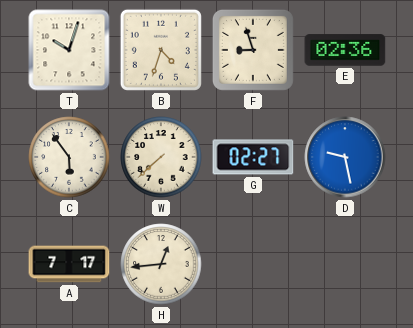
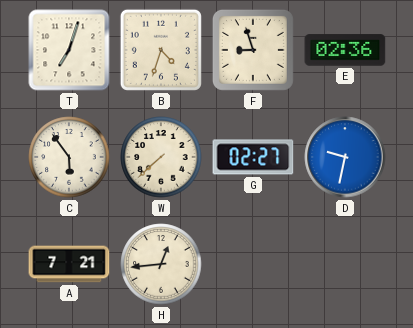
T: 10:03 -> 7:03 (69, 50)
D: 9:28 -> 9:32 (345, 157)
A: 7:17 -> 7:21 (69, 264)
